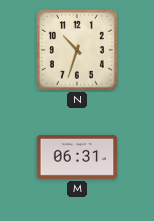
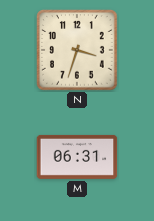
N: 10:33 -> 3:33 (78, 51)
